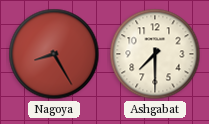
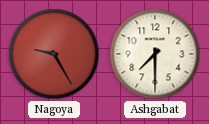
Nagoya: 8:25 -> 9:25 (54, 54)
